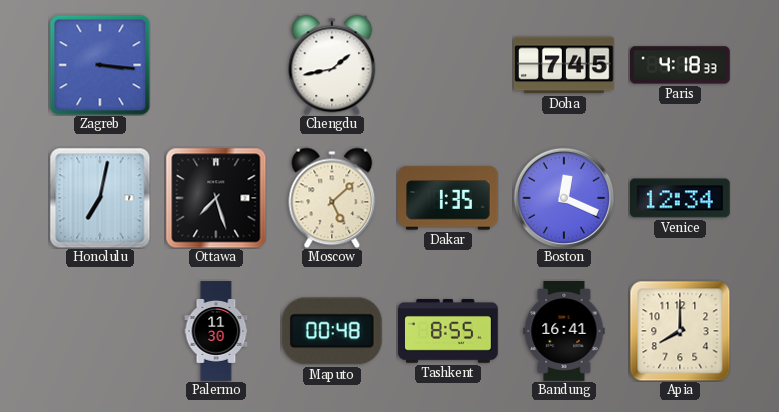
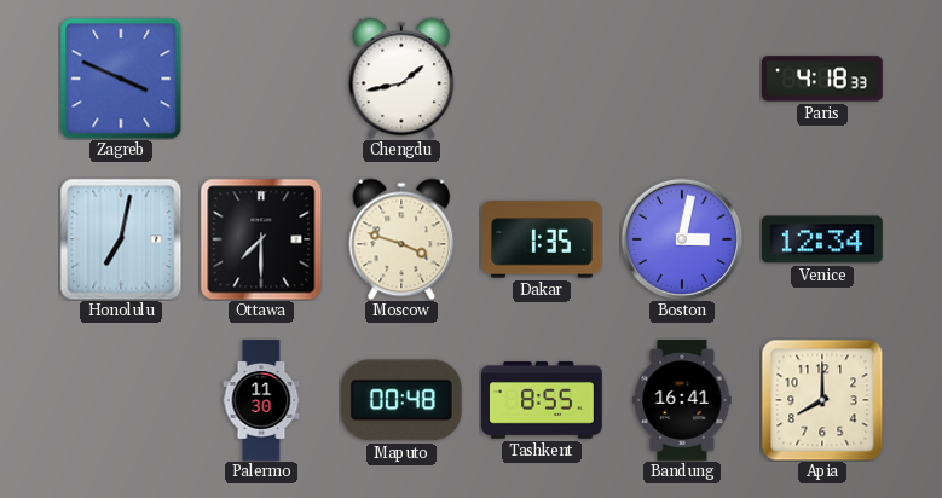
Zagreb: 3:16 -> 3:49 (121, 79)
Doha: 7:45 -> none (565, 65)
Ottawa: 7:27 -> 7:30 (261, 239)
Moscow: 5:08 -> 3:48 (401, 239)
Boston: 12:19 -> 3:02 (681, 238)
